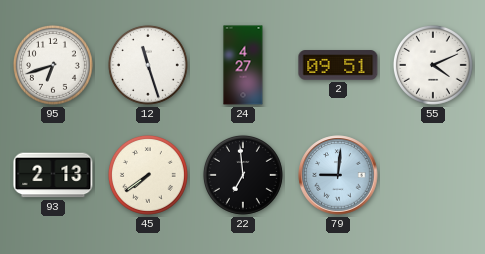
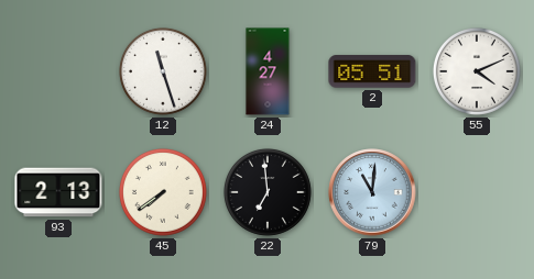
95: 6:42 -> none (53, 65)
2: 09:51 -> 05:51 (372, 71)
79: 9:01 -> 11:01 (372, 192)
